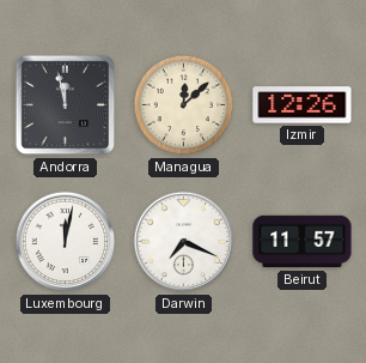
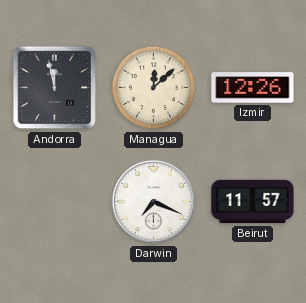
Luxembourg: 12:02 -> none (66, 242)
